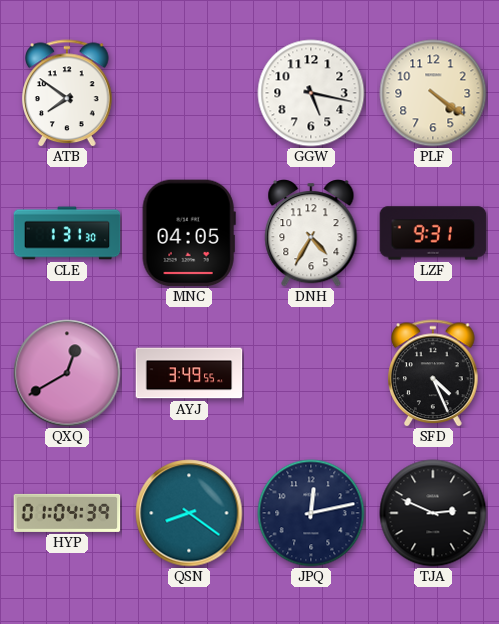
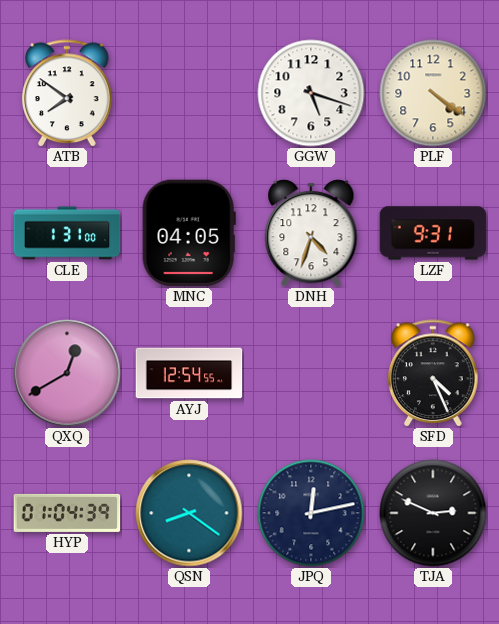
GGW: 5:17 -> 5:18 (311, 93)
CLE: 1:31:30 -> 1:31:00 (67, 233)
DNH: 4:35 -> 4:33 (311, 233)
AYJ: 3:49 -> 12:54 (189, 373)
